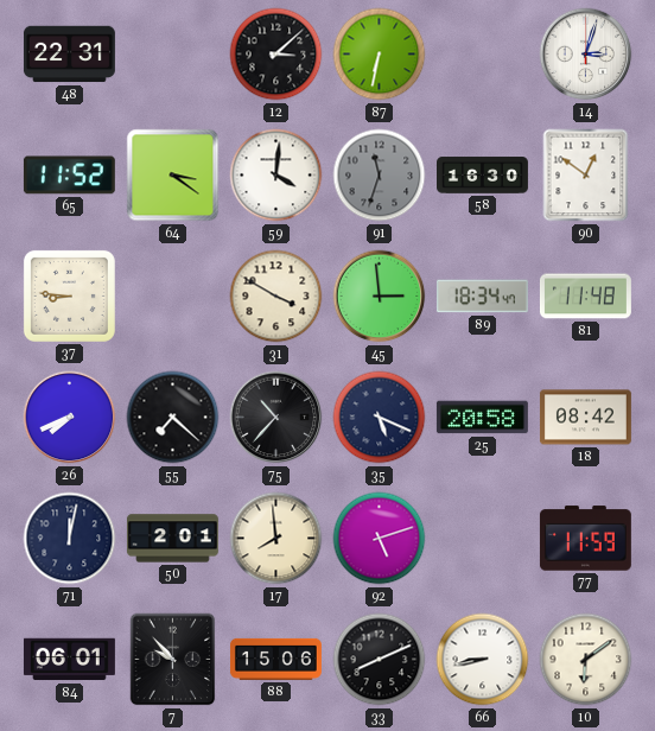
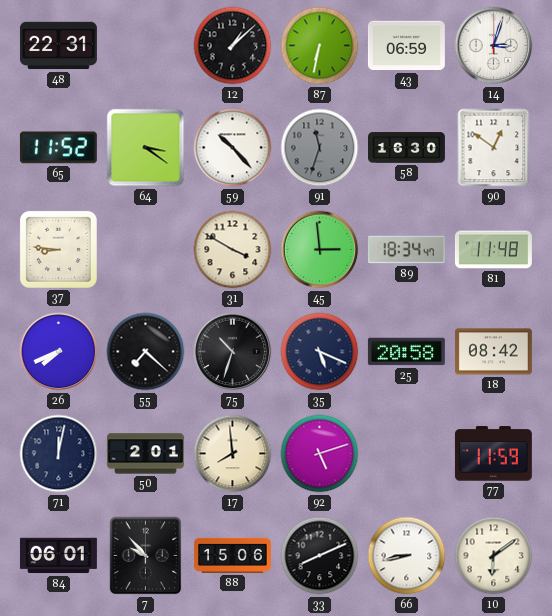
12: 3:08 -> 1:08 (233, 46)
43: none -> 06:59 (406, 46)
59: 4:01 -> 10:23 (233, 148)
75: 10:37 -> 10:33 (233, 352)
